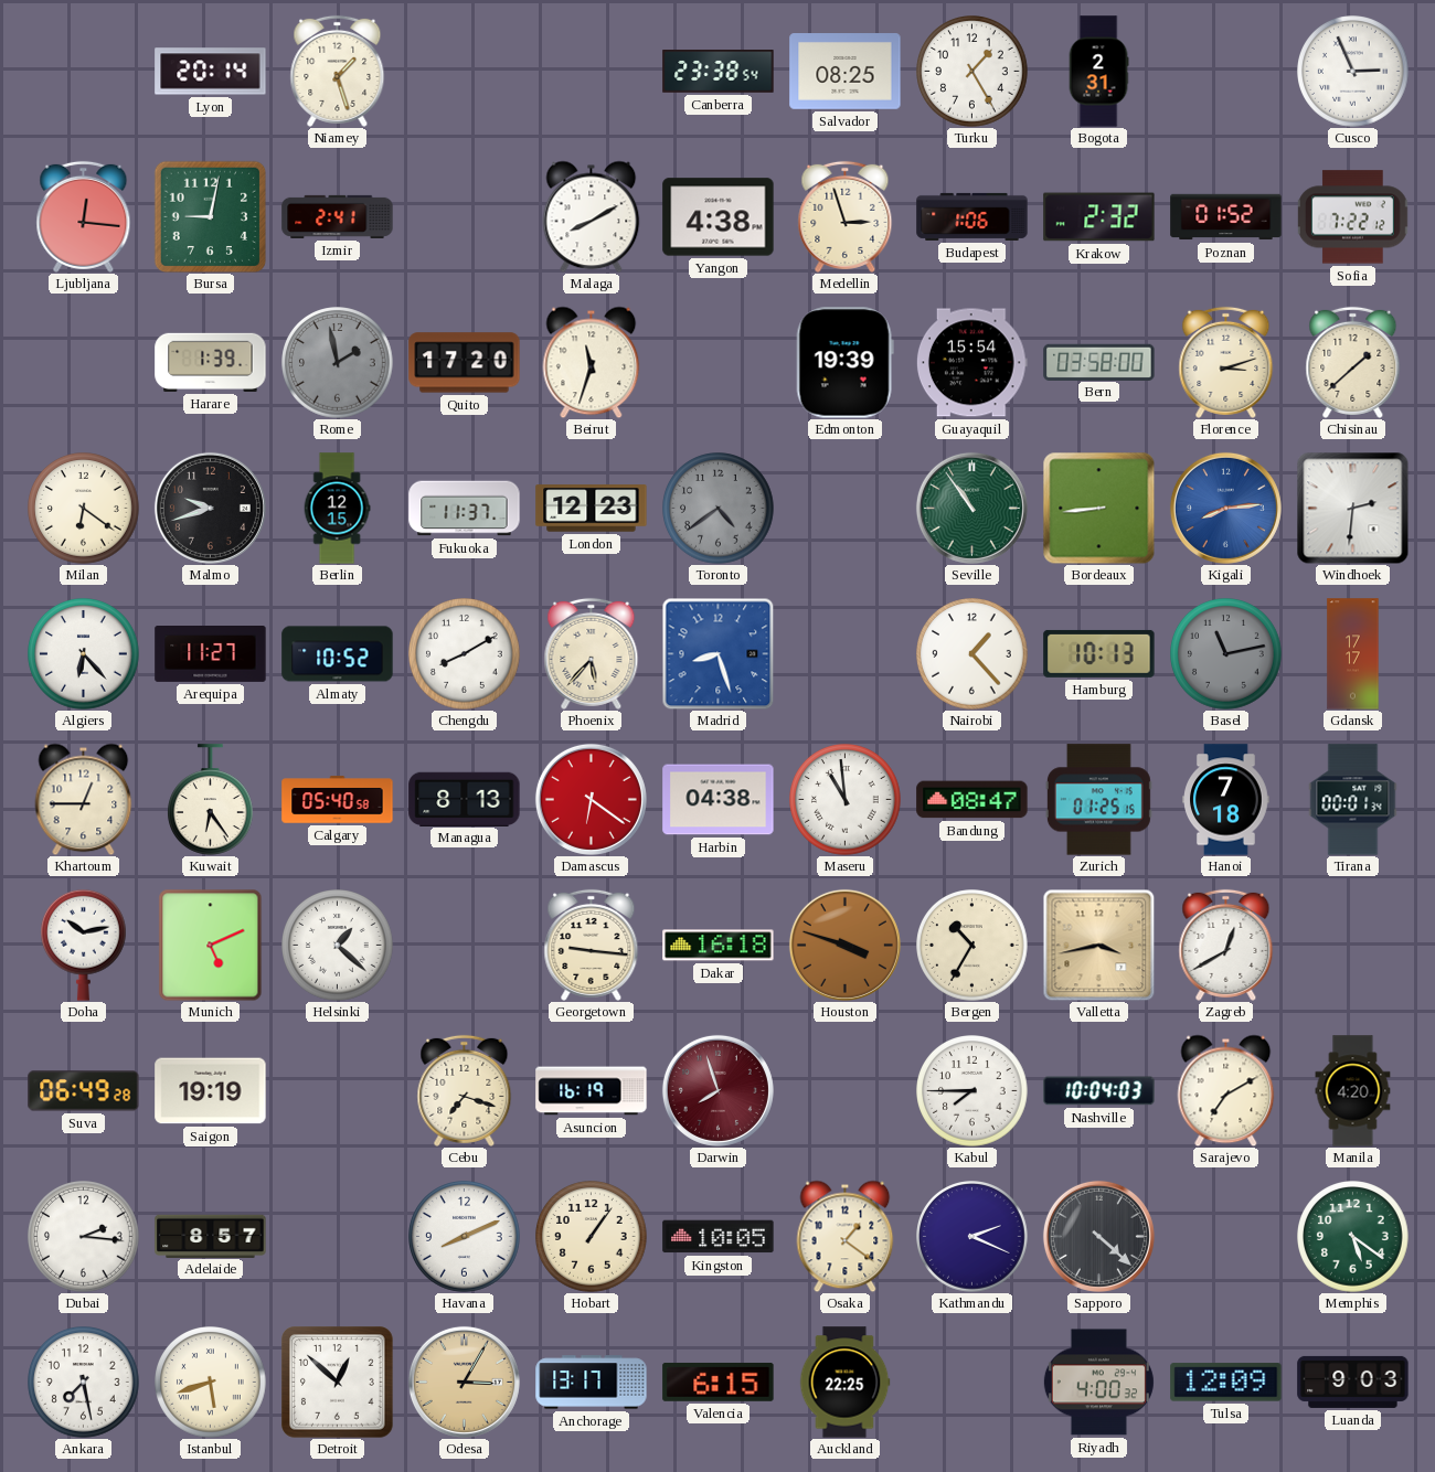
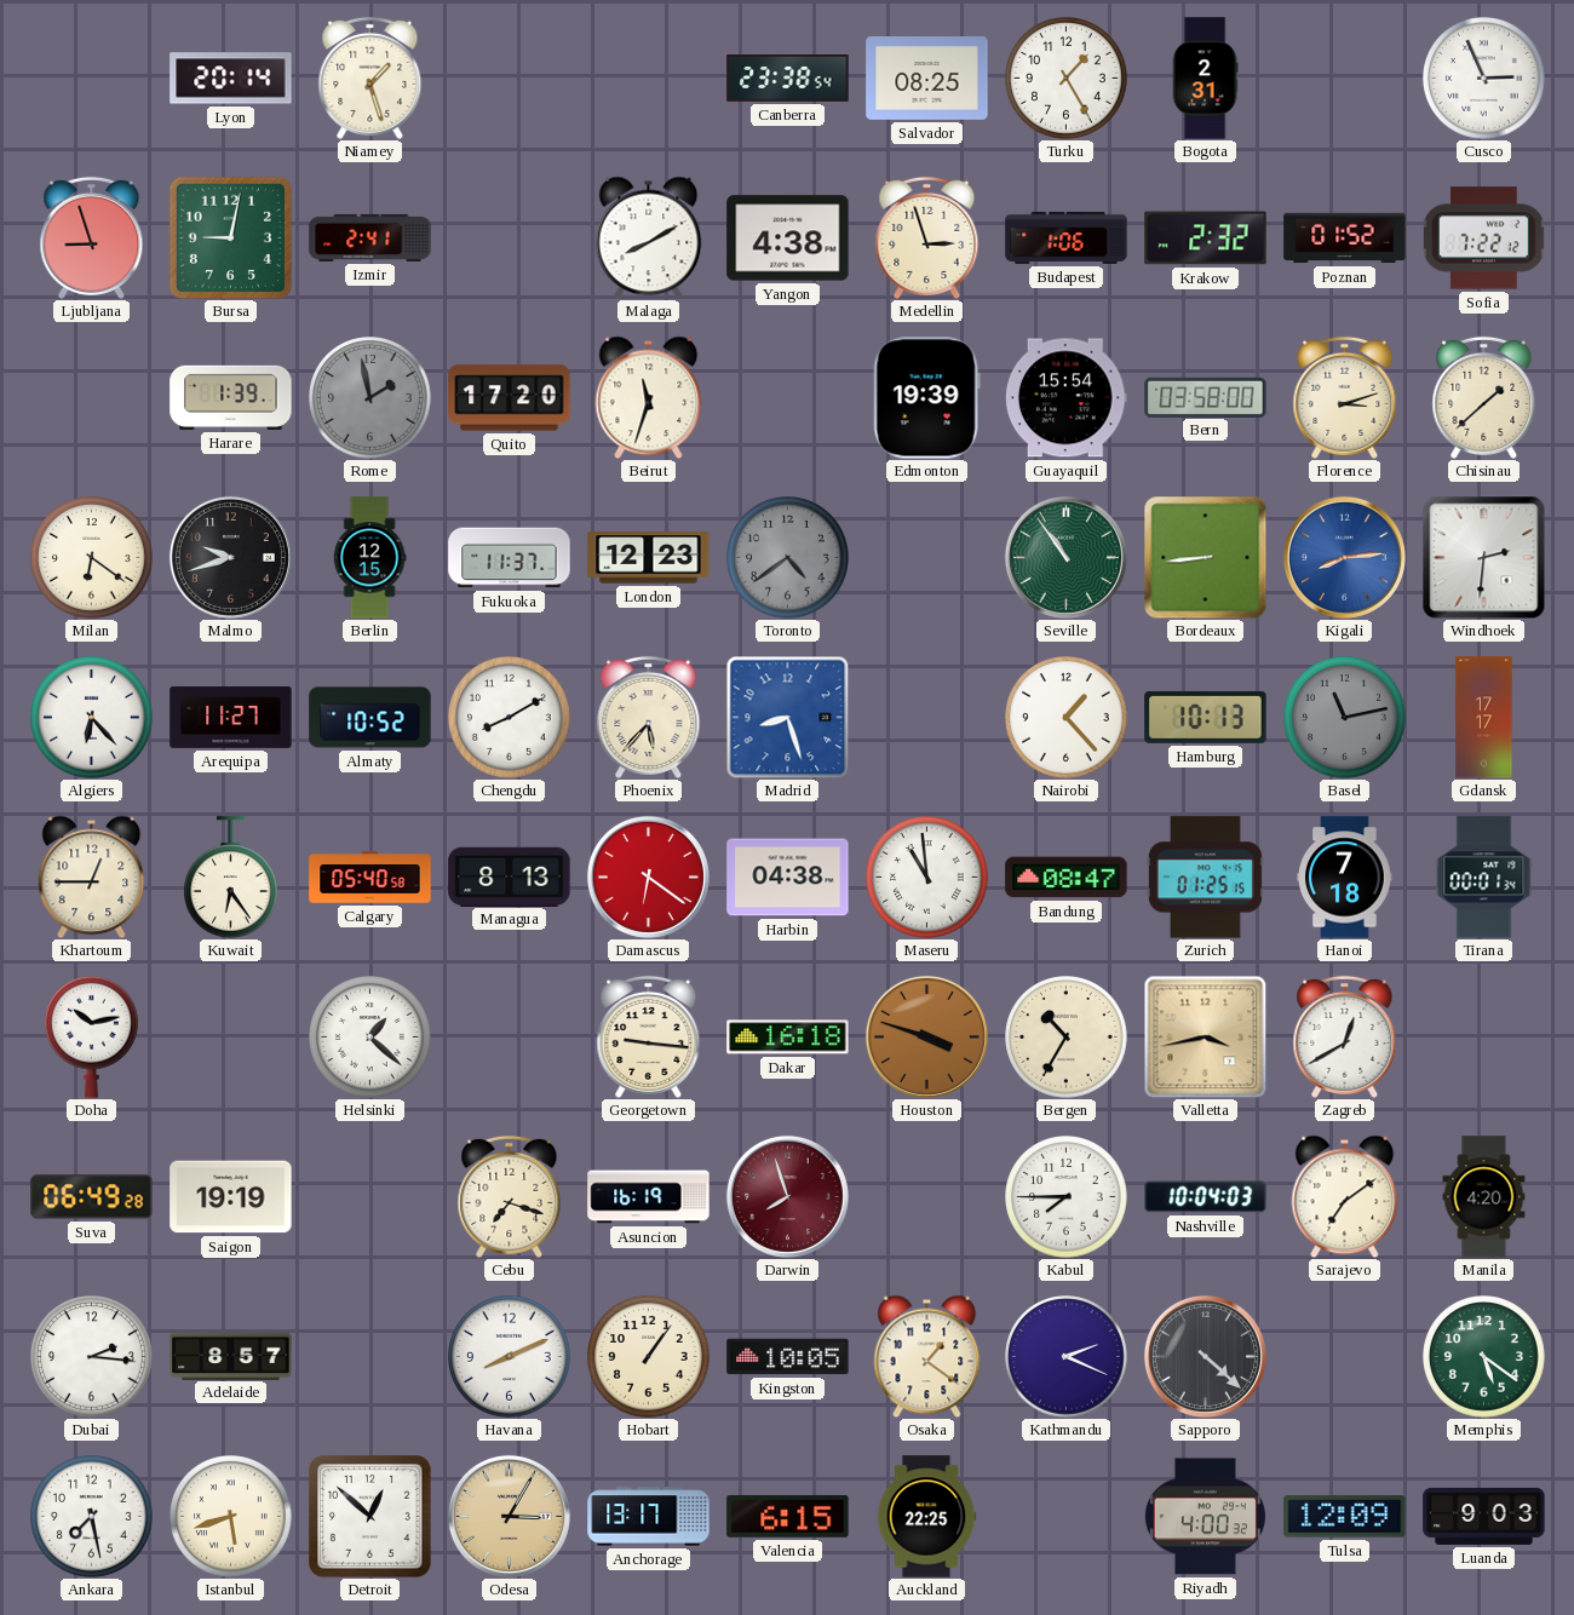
Ljubljana: 12:16 -> 8:57 (92, 237)
Munich: 5:11 -> none (211, 945)
Sarajevo: 7:10 -> 7:09 (1345, 1196)
